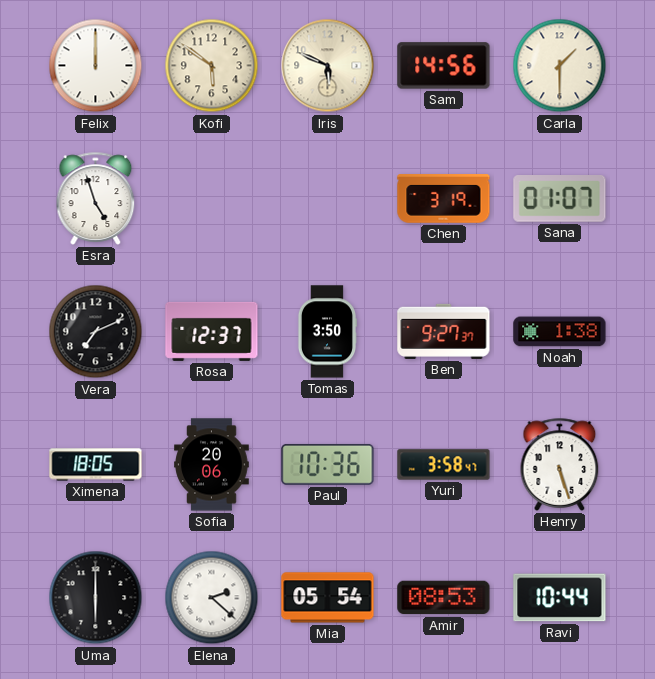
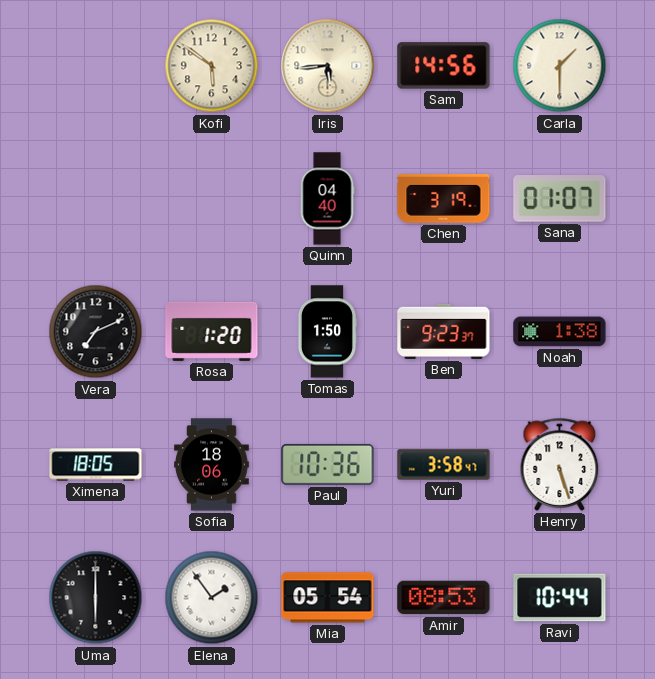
Felix: 12:00 -> none (96, 66)
Iris: 5:49 -> 5:44 (328, 66)
Esra: 4:57 -> none (96, 198)
Quinn: none -> 04:40 (327, 199)
Rosa: 12:37 -> 1:20 (212, 331)
Tomas: 3:50 -> 1:50 (326, 332)
Ben: 9:27 -> 9:23 (444, 331)
Sofia: 20:06 -> 18:06 (212, 465)
Elena: 2:22 -> 1:54 (212, 598)
